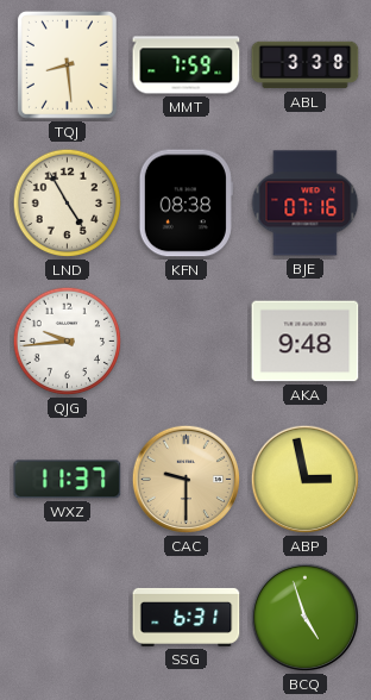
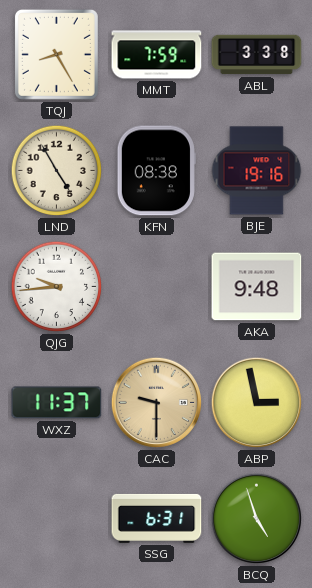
TQJ: 8:29 -> 8:25 (56, 54)
BJE: 07:16 -> 19:16 (257, 171)
